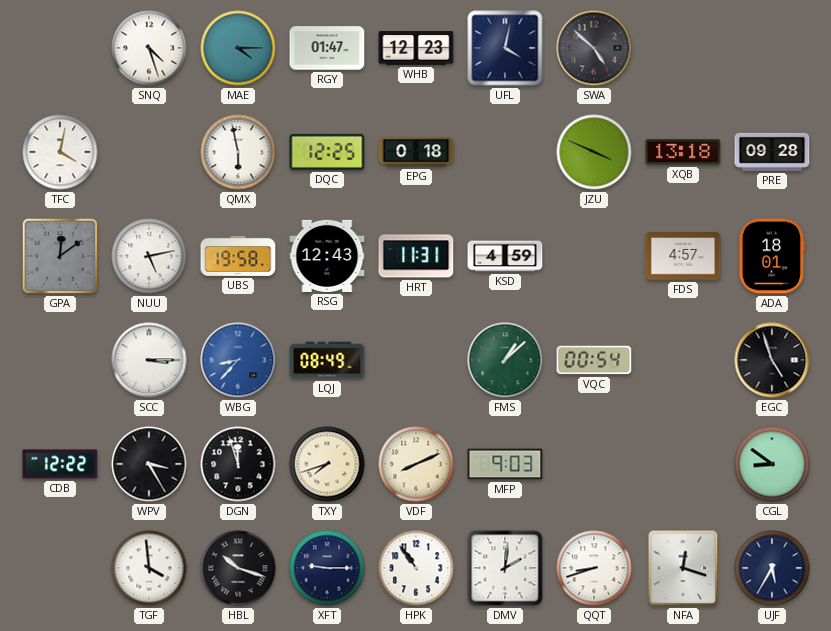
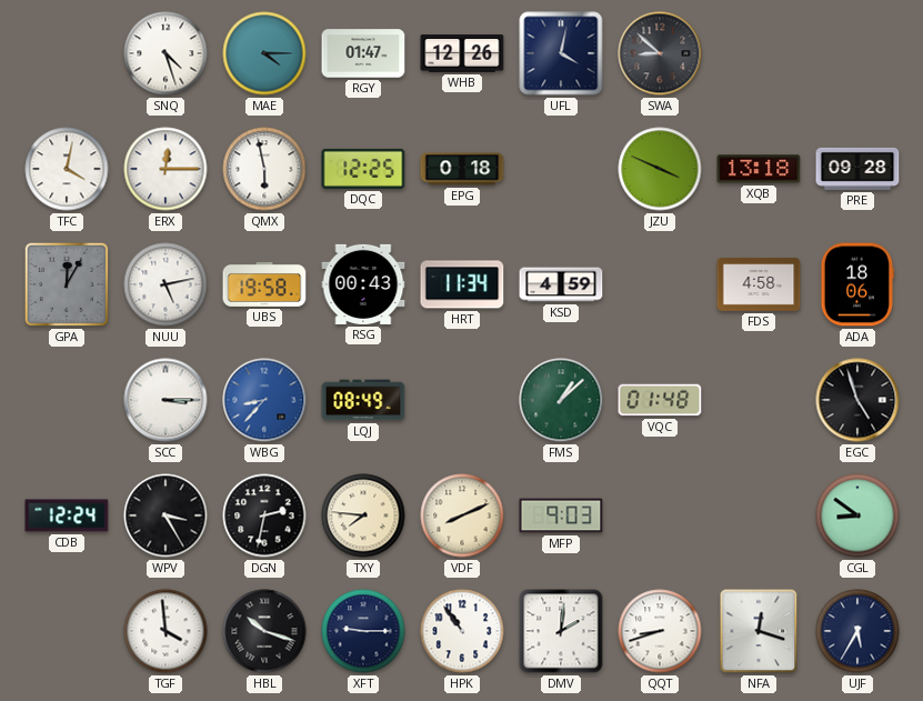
WHB: 12:23 -> 12:26 (462, 53)
SWA: 4:52 -> 8:52 (660, 53)
ERX: none -> 12:15 (165, 169)
GPA: 12:09 -> 12:05 (67, 284)
RSG: 12:43 -> 00:43 (363, 284)
HRT: 11:31 -> 11:34 (462, 284)
FDS: 4:57 -> 4:58 (759, 284)
ADA: 18:01 -> 18:06 (857, 284)
VQC: 00:54 -> 01:48 (660, 400)
CDB: 12:22 -> 12:24 (67, 515)
DGN: 11:57 -> 2:32 (264, 515)
TXY: 7:42 -> 7:46 (363, 515)
